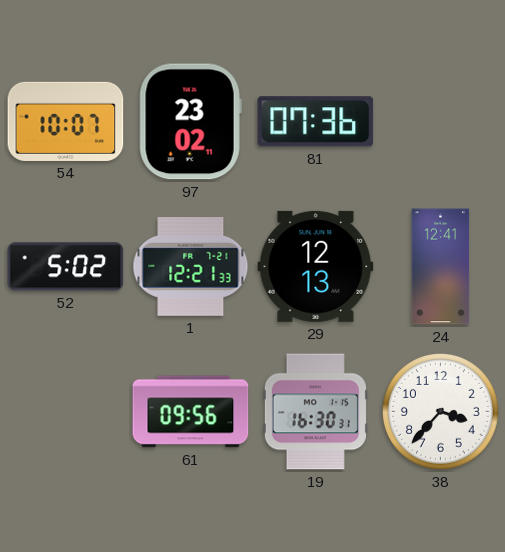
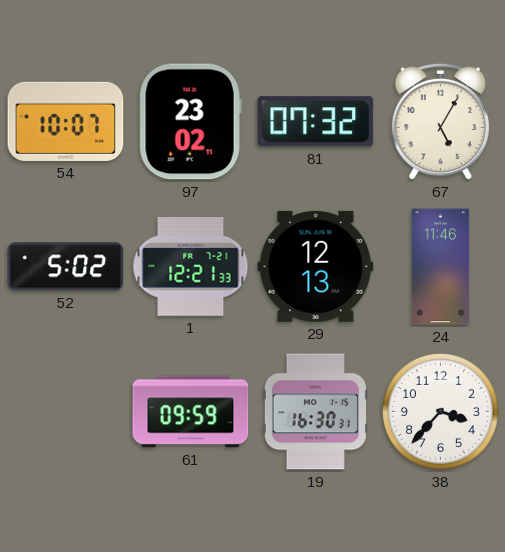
81: 07:36 -> 07:32 (316, 122)
67: none -> 5:05 (440, 122)
24: 12:41 -> 11:46 (441, 267)
61: 09:56 -> 09:59 (191, 412)
